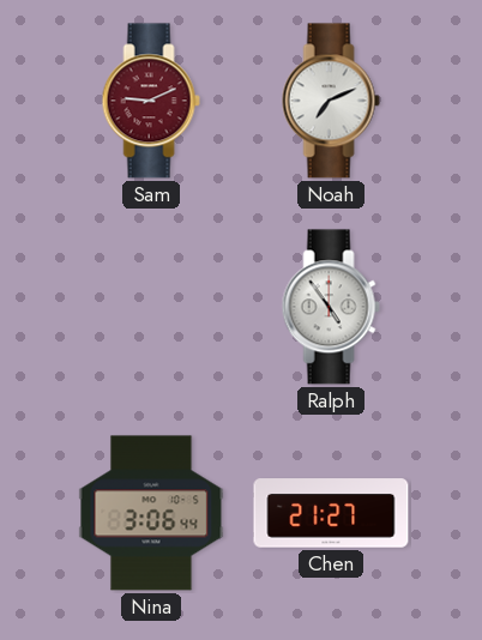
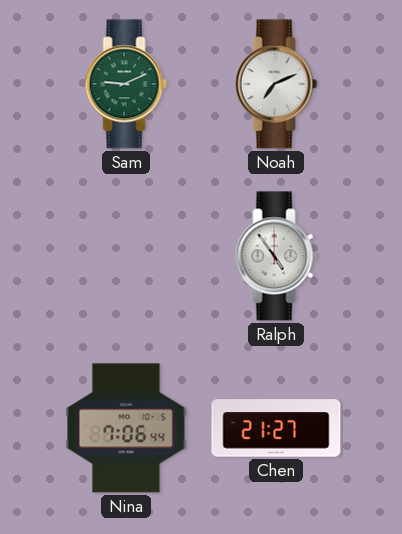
Sam dial: burgundy -> green (126, 84)
Nina: 3:06 -> 7:06 (126, 428)
